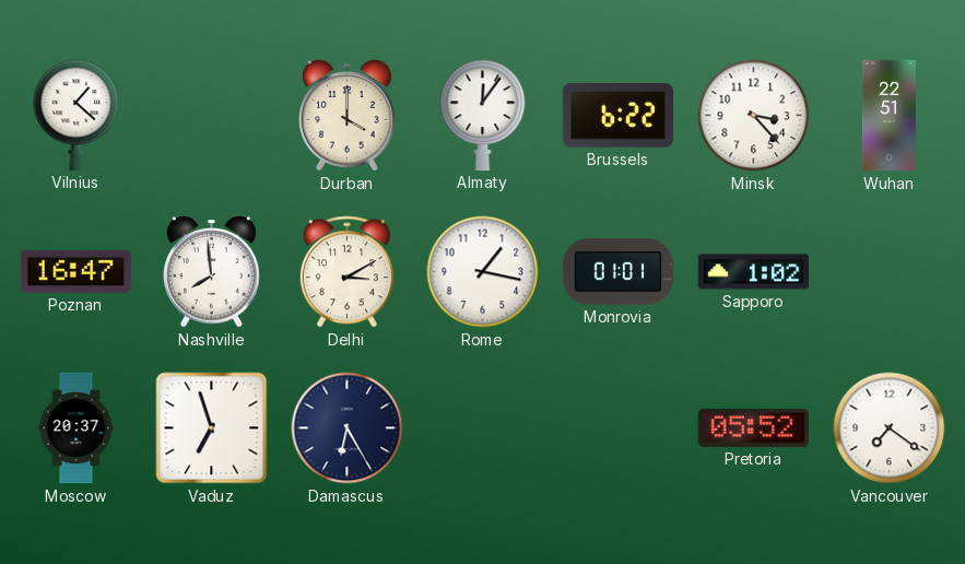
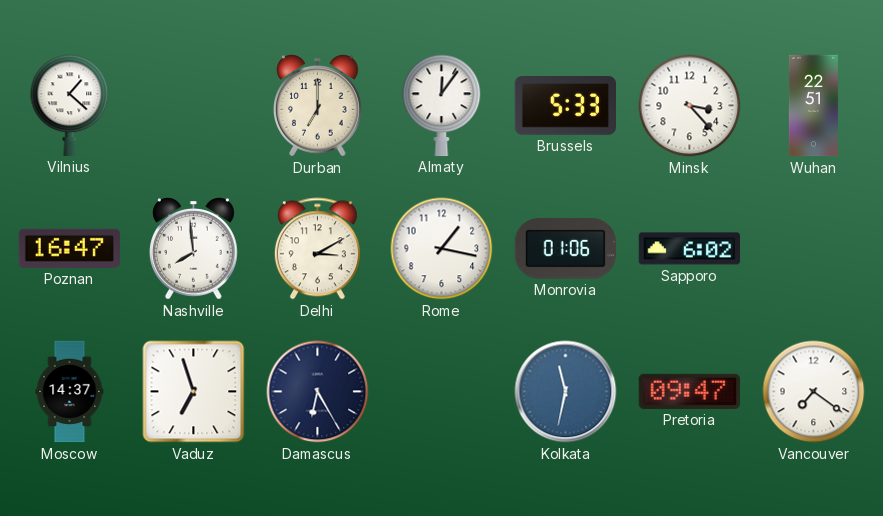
Durban: 4:00 -> 7:00 (318, 106)
Brussels: 6:22 -> 5:33 (565, 106)
Monrovia: 01:01 -> 01:06 (565, 249)
Sapporo: 1:02 -> 6:02 (690, 249)
Moscow: 20:37 -> 14:37 (70, 392)
Kolkata: none -> 11:32 (566, 392)
Pretoria: 05:52 -> 09:47 (689, 391)
